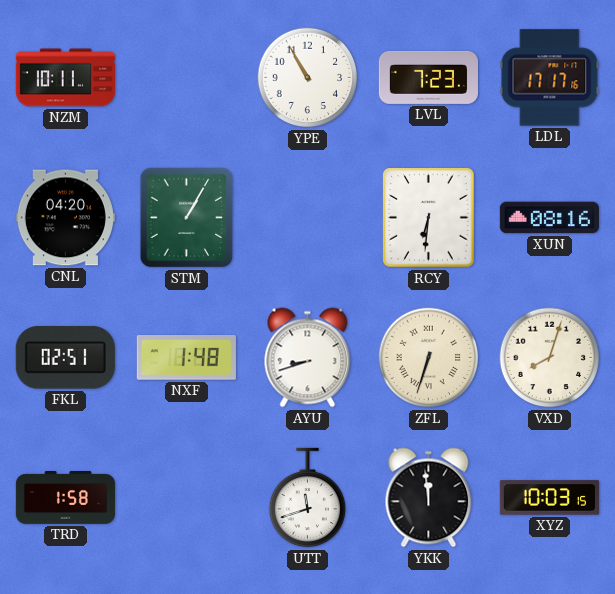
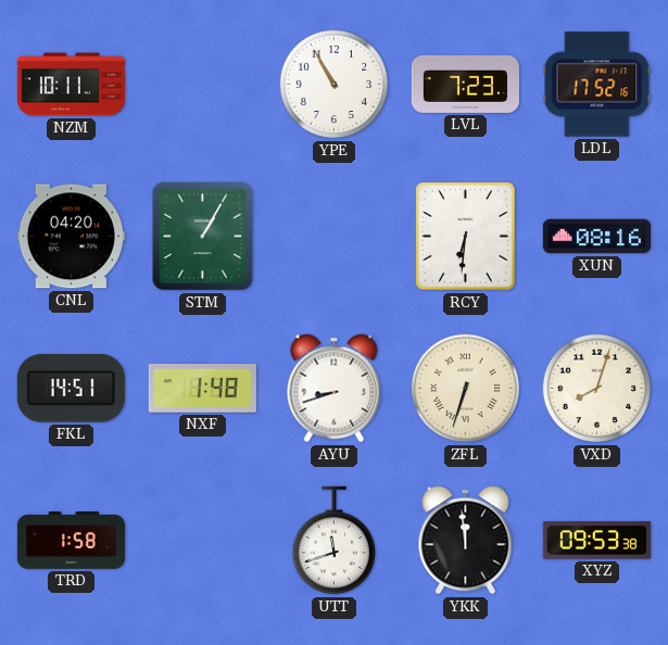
LDL: 17:17 -> 17:52 (597, 85)
FKL: 02:51 -> 14:51 (71, 389)
XYZ: 10:03 -> 09:53 (596, 541)
